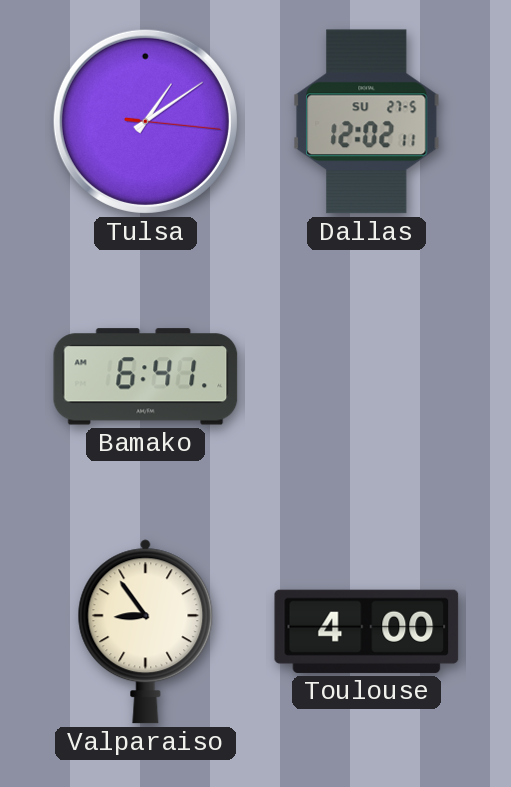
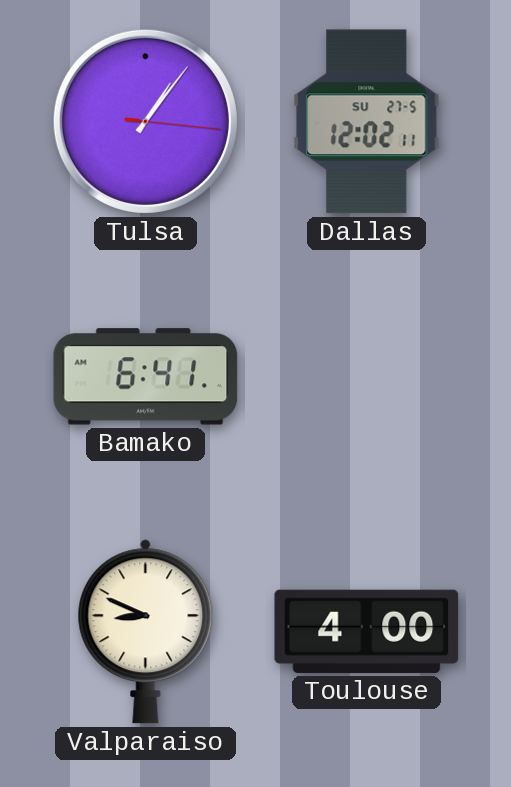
Tulsa: 1:09 -> 1:06 (145, 121)
Valparaiso: 8:54 -> 8:49 (146, 632)
